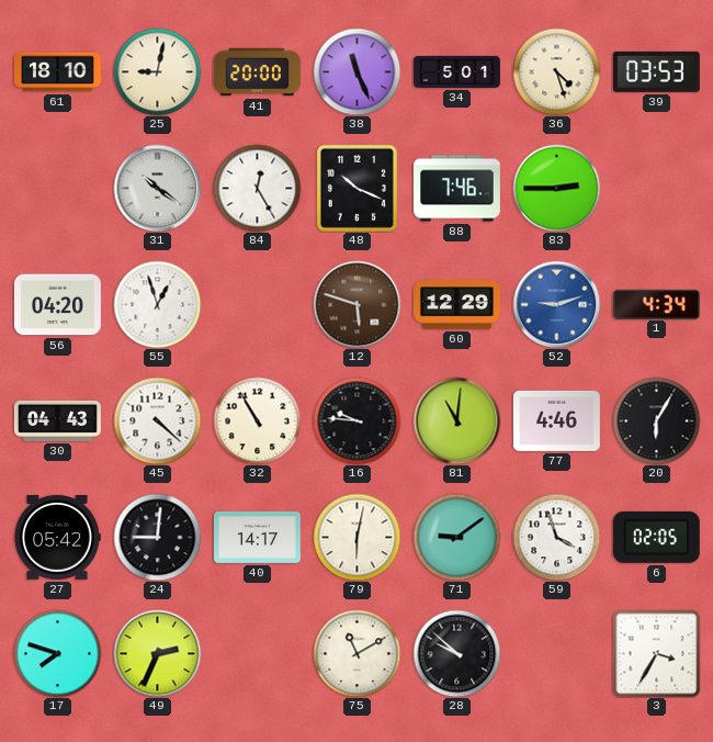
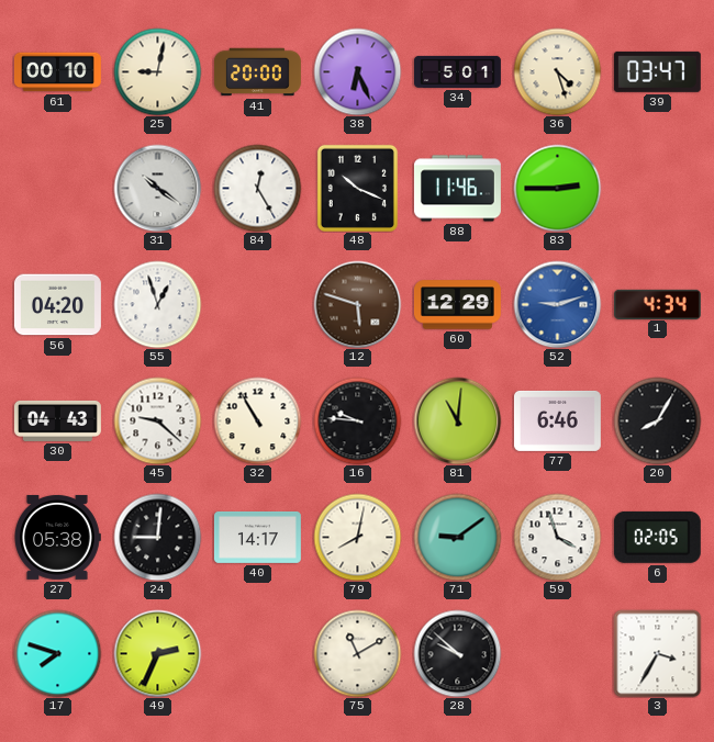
61: 18:10 -> 00:10 (57, 72)
38: 11:26 -> 6:26 (357, 71)
39: 03:53 -> 03:47 (657, 71)
88: 7:46 -> 11:46 (457, 189)
45: 4:22 -> 9:22 (157, 420)
77: 4:46 -> 6:46 (557, 420)
20: 6:05 -> 8:05 (657, 420)
27: 05:42 -> 05:38 (57, 537)
79: 6:02 -> 8:02 (357, 537)
